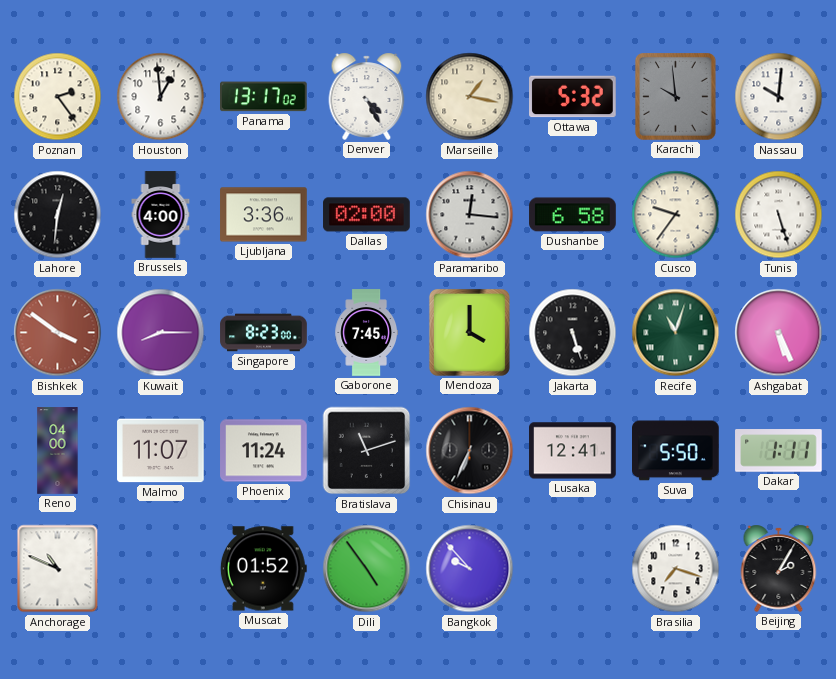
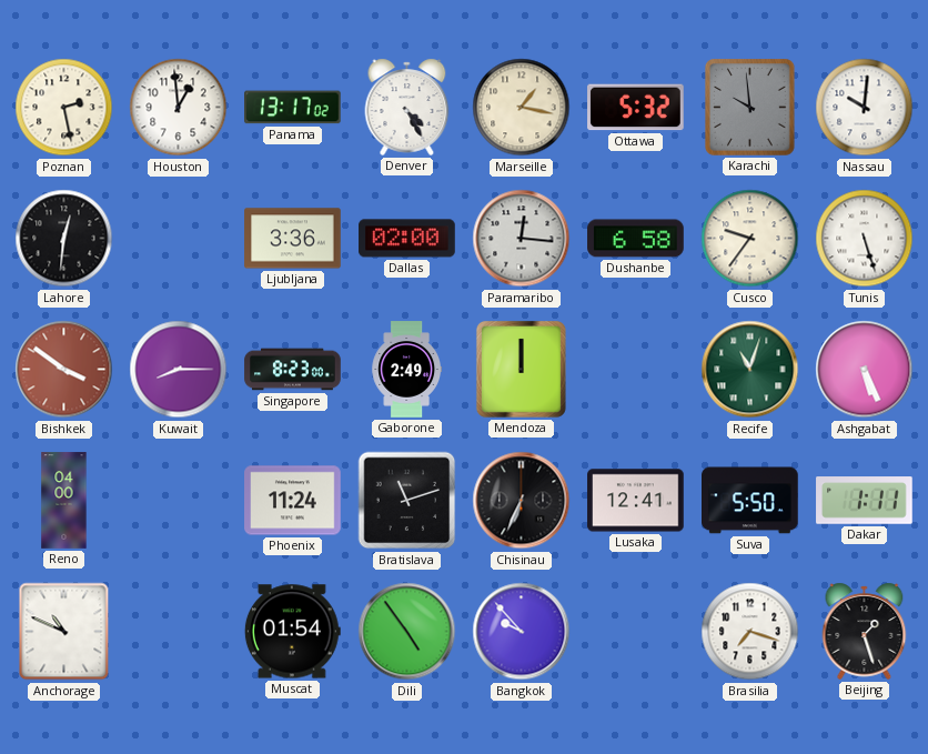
Poznan: 2:24 -> 2:28 (64, 108)
Brussels: 4:00 -> none (161, 215)
Gaborone: 7:45 -> 2:49 (406, 370)
Mendoza: 4:00 -> 12:00 (521, 369)
Jakarta: 5:27 -> none (573, 333)
Malmo: 11:07 -> none (161, 451)
Muscat: 01:52 -> 01:54 (292, 632)
Beijing: 2:05 -> 1:27 (865, 631)
